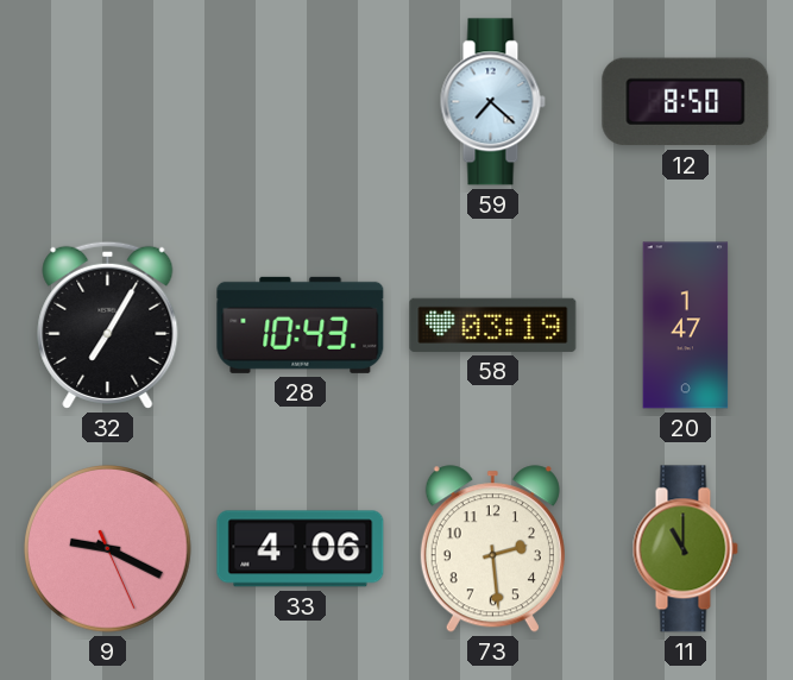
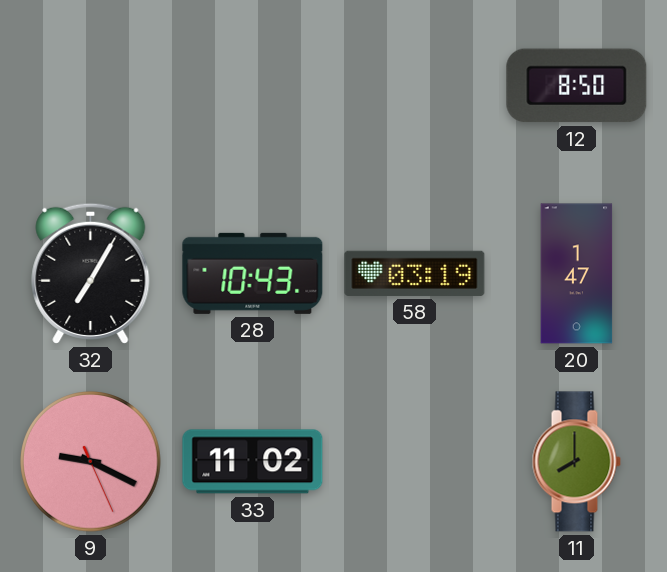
59: 7:22 -> none (492, 102)
33: 4:06 -> 11:02 (253, 462)
73: 2:29 -> none (492, 549)
11: 11:00 -> 8:00 (576, 462)
